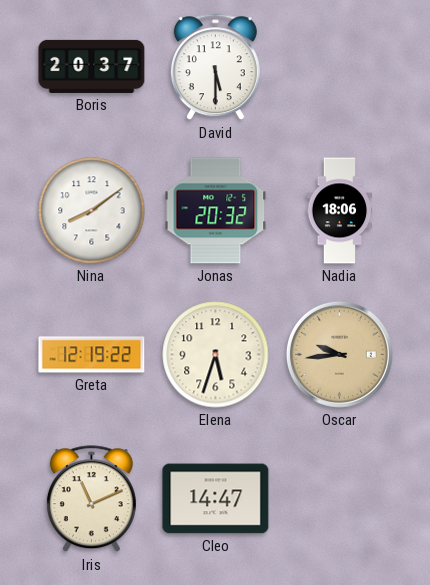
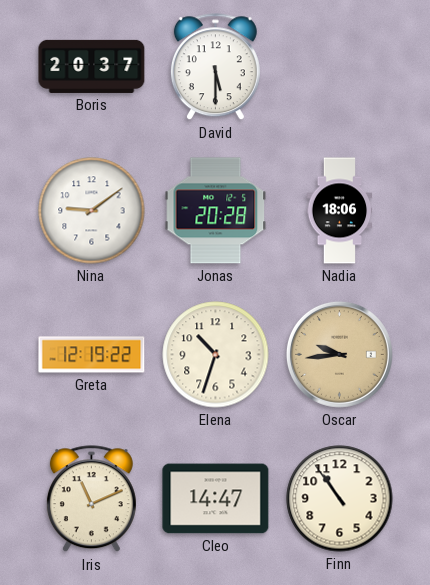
Nina: 8:09 -> 9:09 (92, 211)
Jonas: 20:32 -> 20:28 (216, 211)
Elena: 5:33 -> 10:33 (216, 355)
Finn: none -> 10:54 (340, 499)
